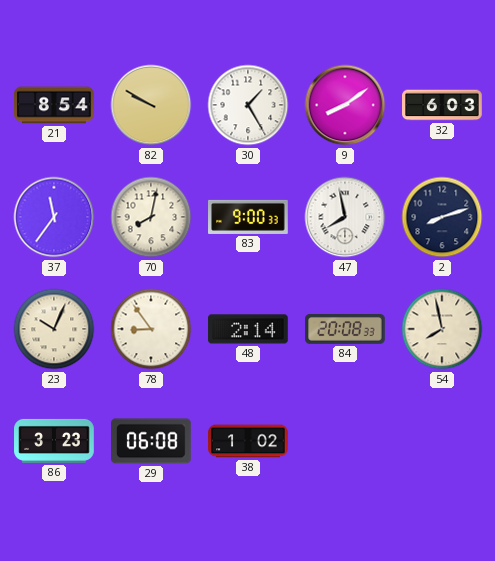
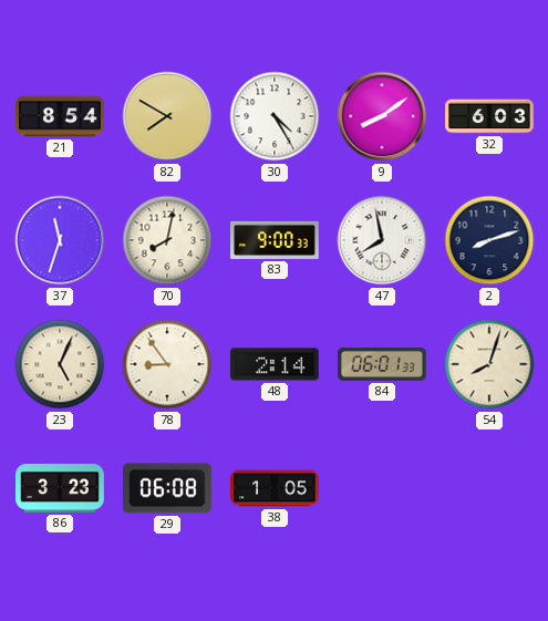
82: 9:50 -> 7:50 (167, 116)
30: 1:25 -> 4:25 (275, 116)
37: 11:36 -> 11:33 (60, 240)
23: 10:04 -> 5:04 (60, 364)
84: 20:08 -> 06:01 (382, 365)
54: 7:58 -> 8:03 (489, 364)
38: 1:02 -> 1:05 (275, 488)
